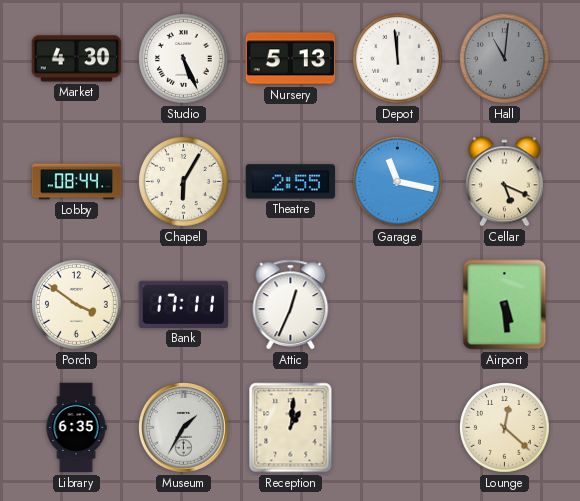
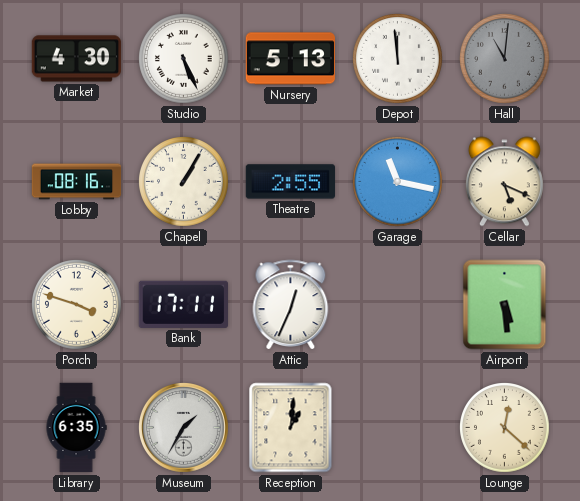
Lobby: 08:44 -> 08:16 (77, 182)
Chapel: 6:05 -> 1:05 (184, 182)
Porch: 3:51 -> 3:48 (77, 305)
